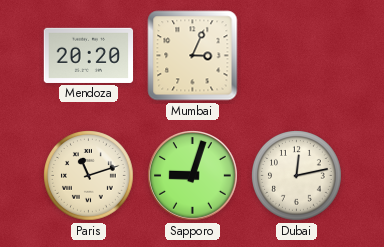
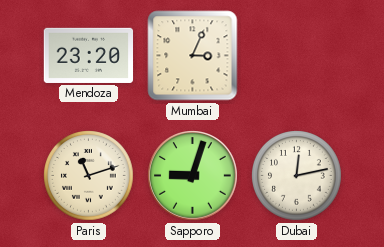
Mendoza: 20:20 -> 23:20 (89, 55)
